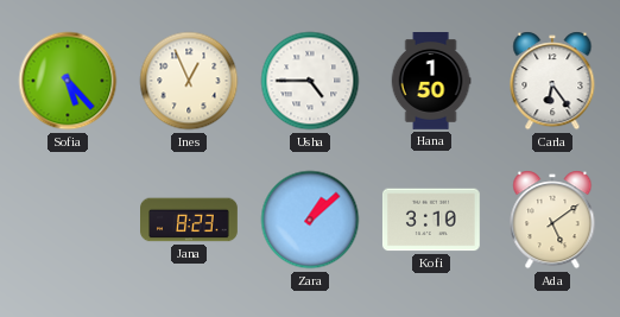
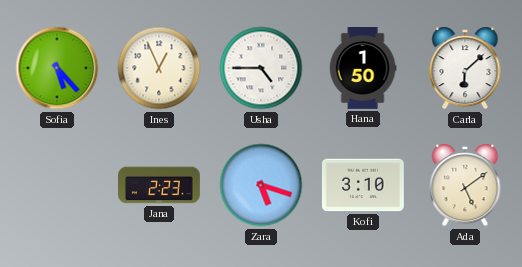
Carla: 6:24 -> 6:08 (465, 68)
Jana: 8:23 -> 2:23 (160, 185)
Zara: 1:08 -> 5:18 (261, 185)
